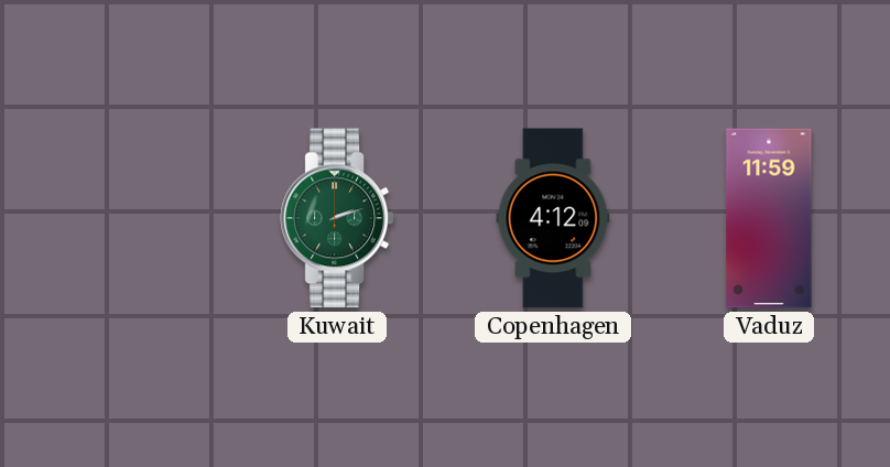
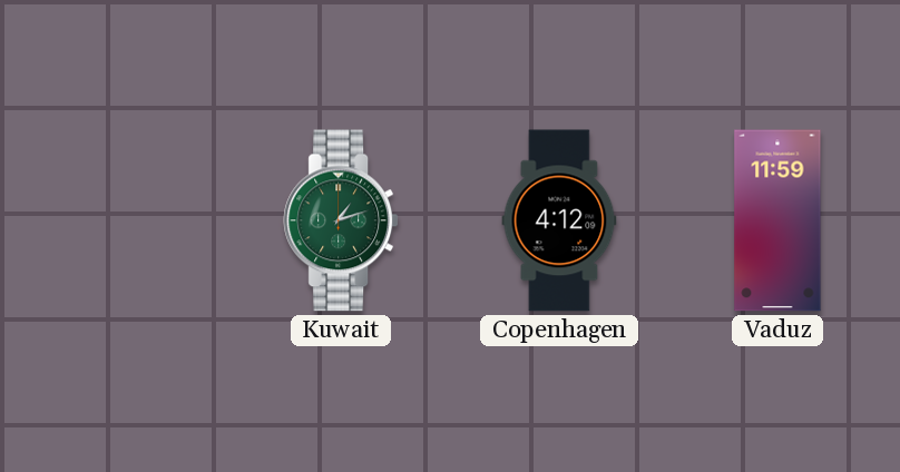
Kuwait: 2:12 -> 1:12 (341, 220)
